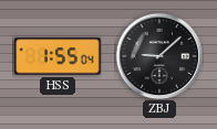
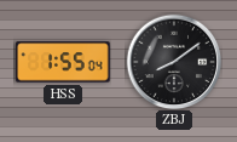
ZBJ: 9:08 -> 8:09 (174, 62)
